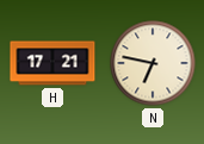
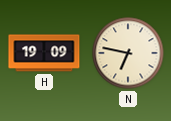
H: 17:21 -> 19:09 (44, 53)
